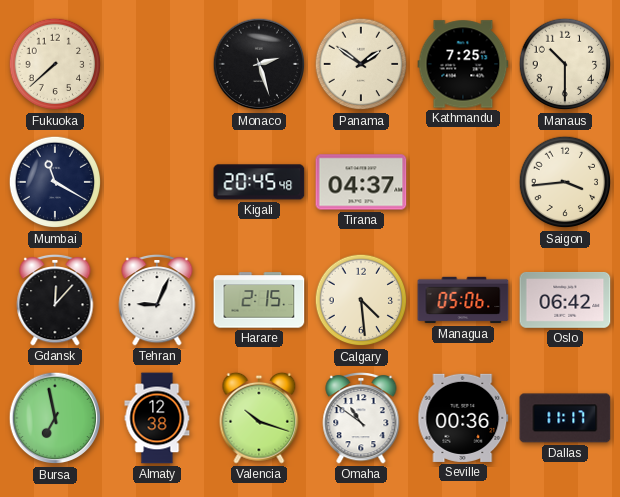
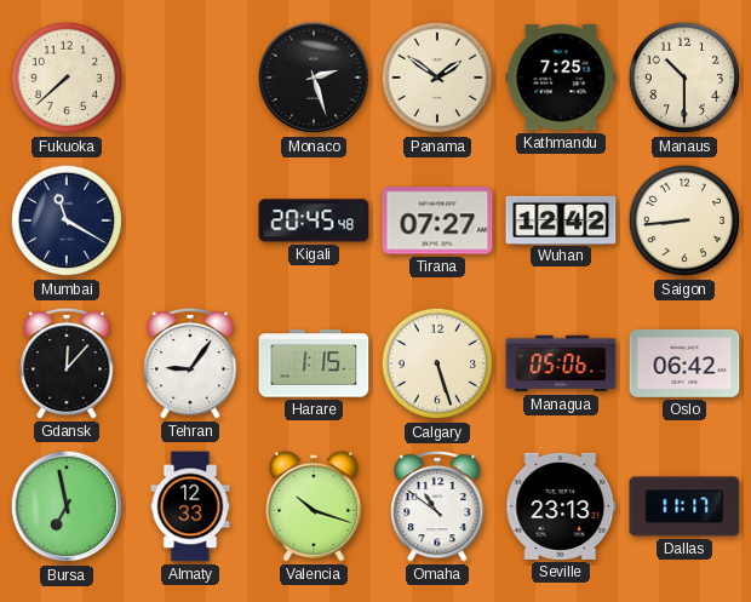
Tirana: 04:37 -> 07:27 (437, 220)
Wuhan: none -> 12:42 (561, 219)
Saigon: 3:44 -> 8:44 (684, 220)
Tehran: 9:04 -> 9:06 (190, 363)
Harare: 2:15 -> 1:15 (314, 363)
Calgary: 4:29 -> 5:27 (437, 363)
Almaty: 12:38 -> 12:33 (190, 506)
Seville: 00:36 -> 23:13 (561, 506)
